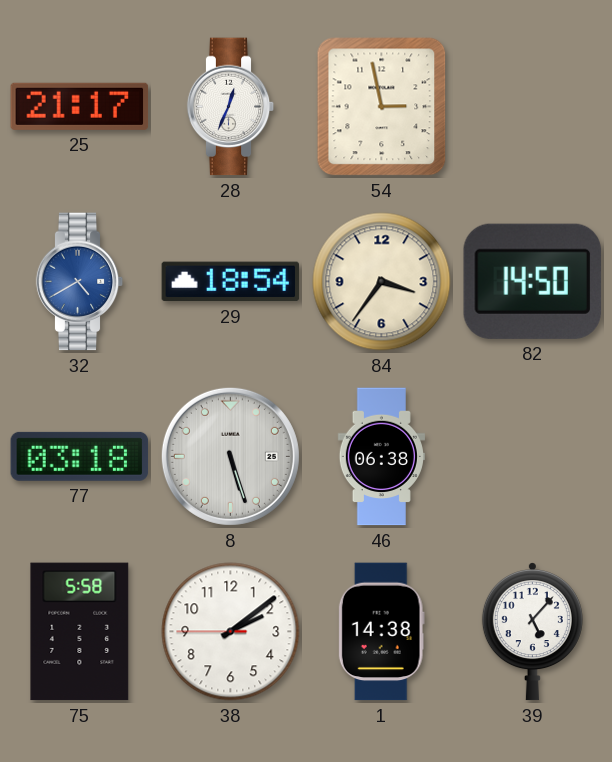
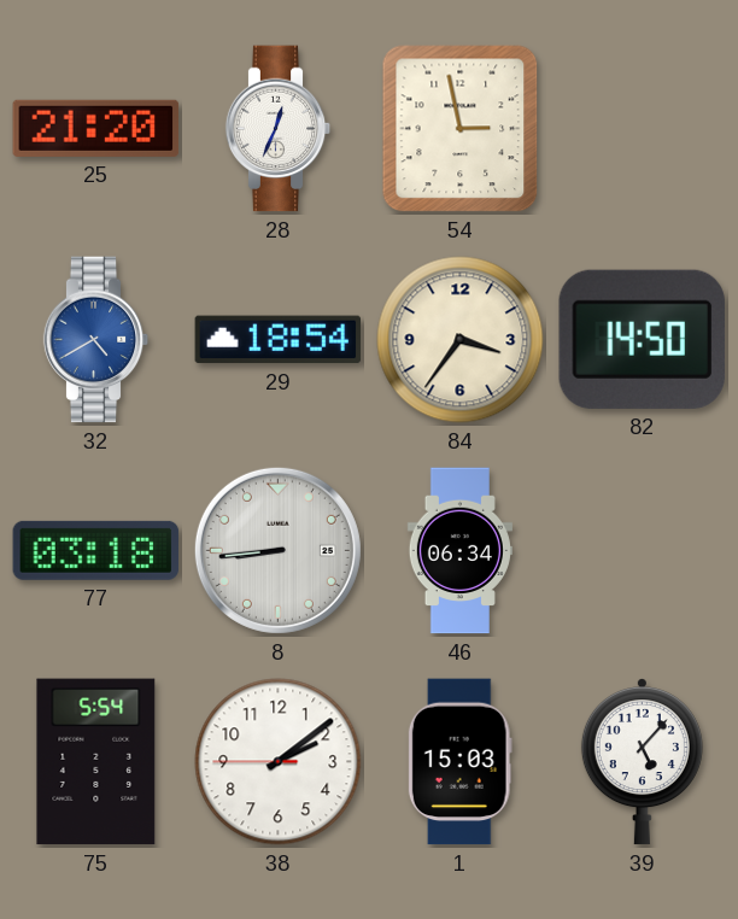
25: 21:17 -> 21:20 (96, 128)
8: 5:27 -> 8:44 (277, 550)
46: 06:38 -> 06:34 (459, 551)
75: 5:58 -> 5:54 (96, 762)
1: 14:38 -> 15:03 (459, 762)
